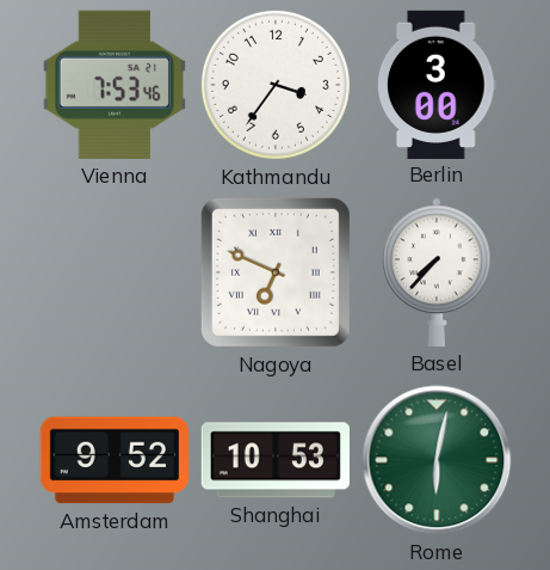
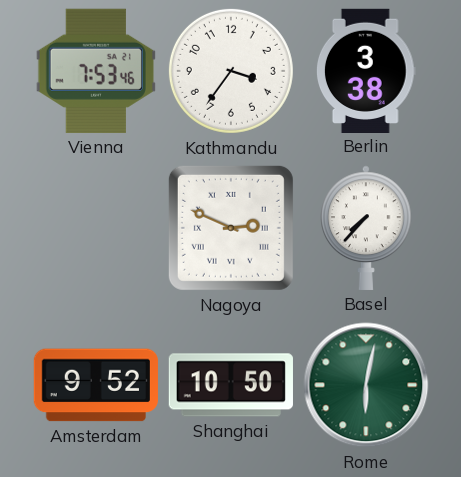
Berlin: 3:00 -> 3:38 (366, 70)
Nagoya: 6:49 -> 2:49 (231, 228)
Shanghai: 10:53 -> 10:50 (231, 385)
